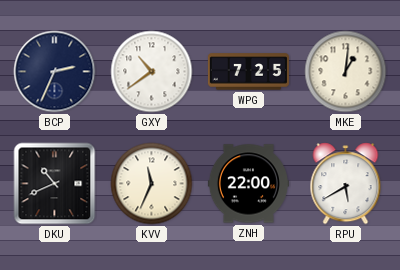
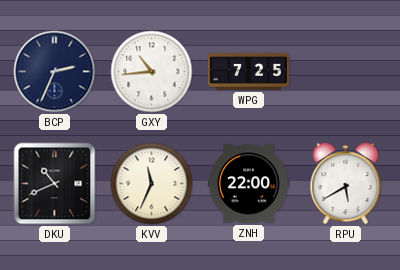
GXY: 10:39 -> 10:44 (152, 72)
MKE: 1:01 -> none (346, 72)
